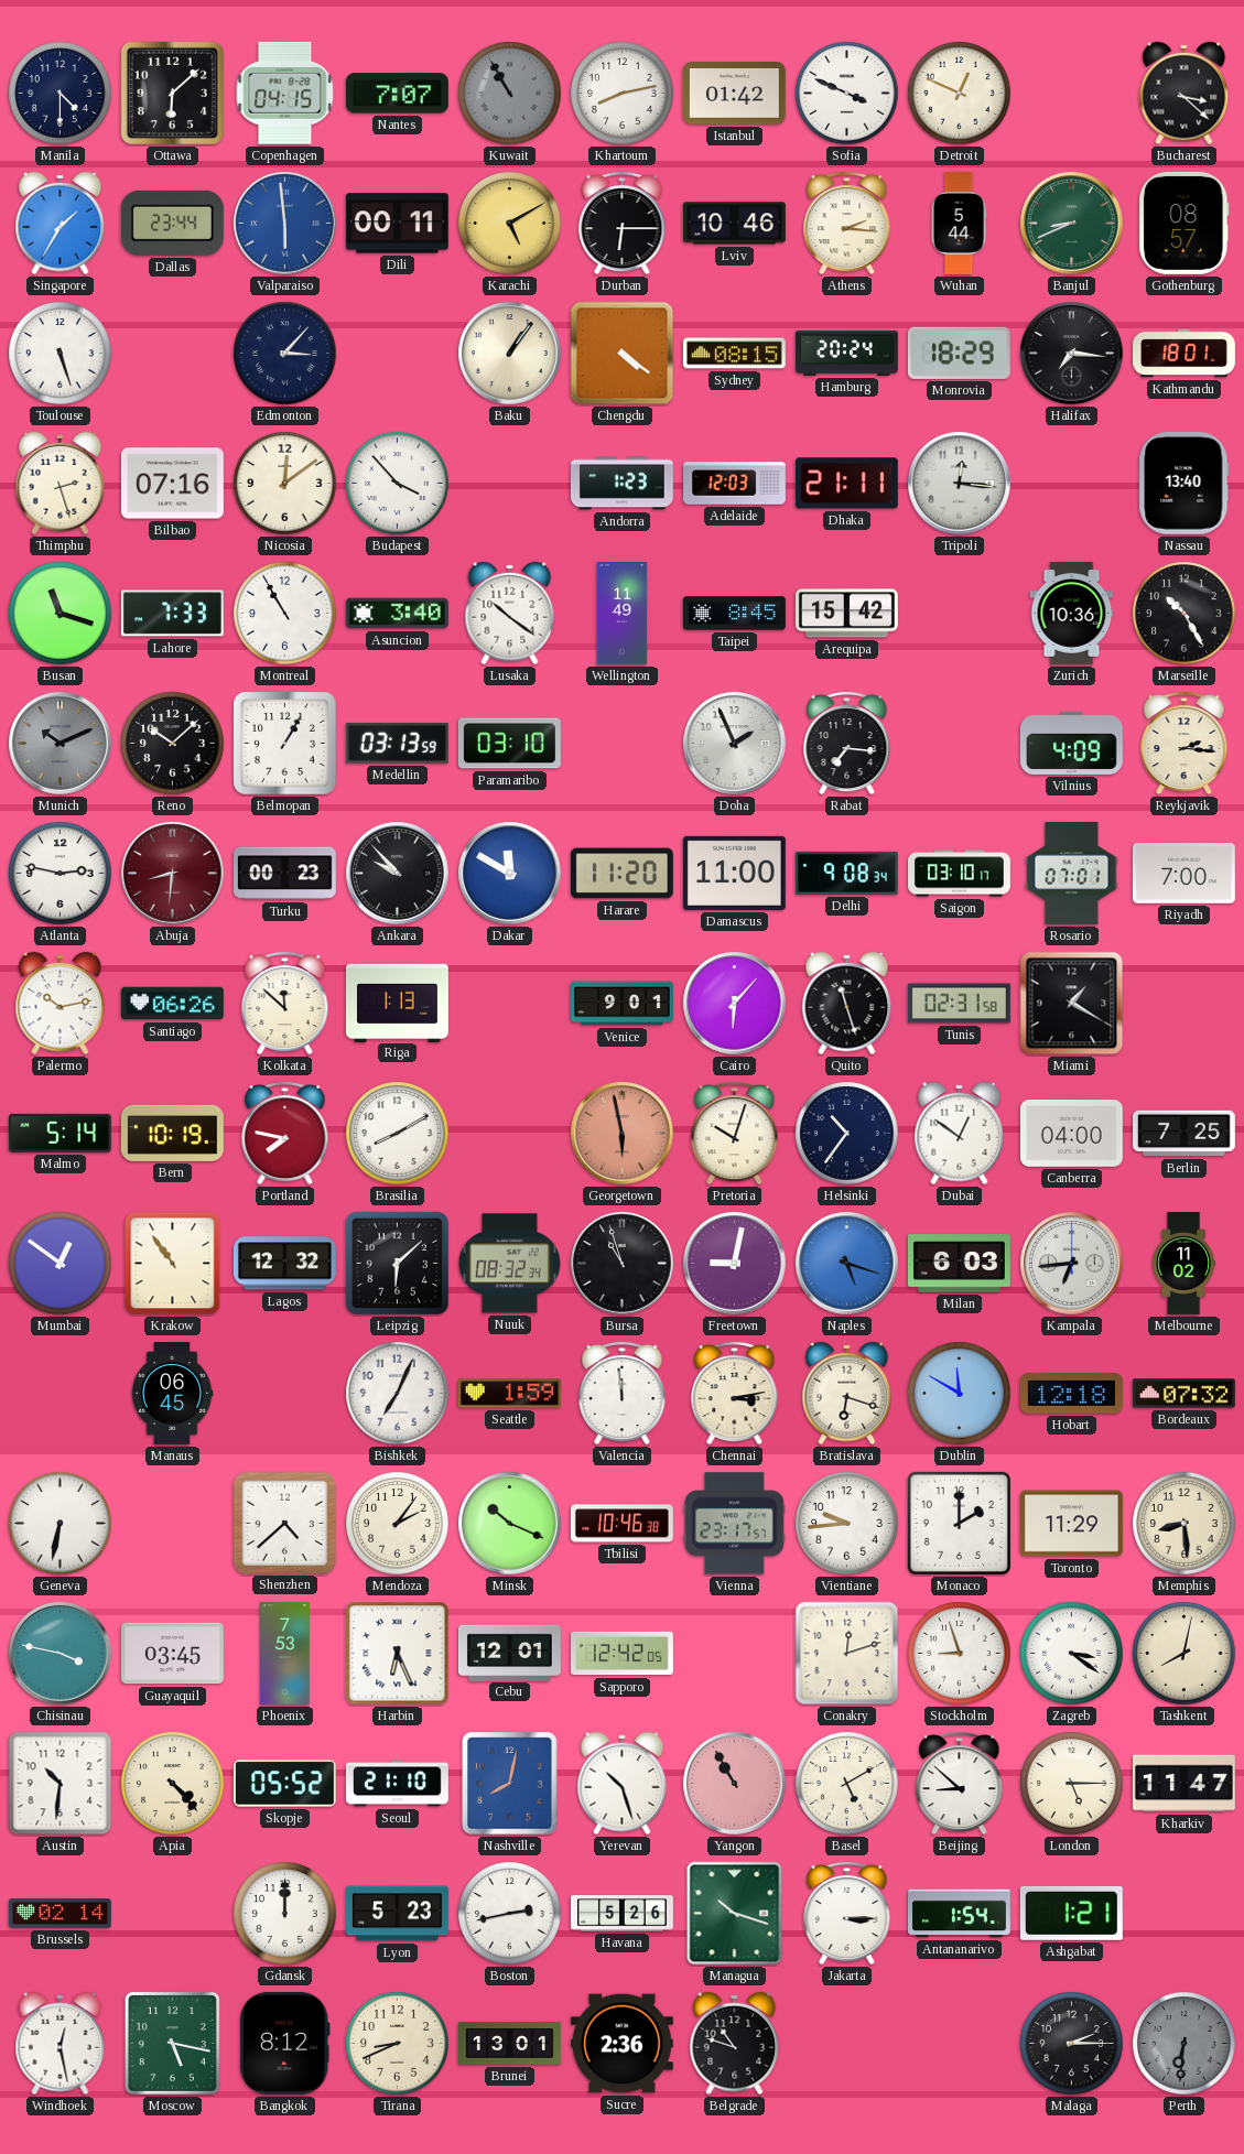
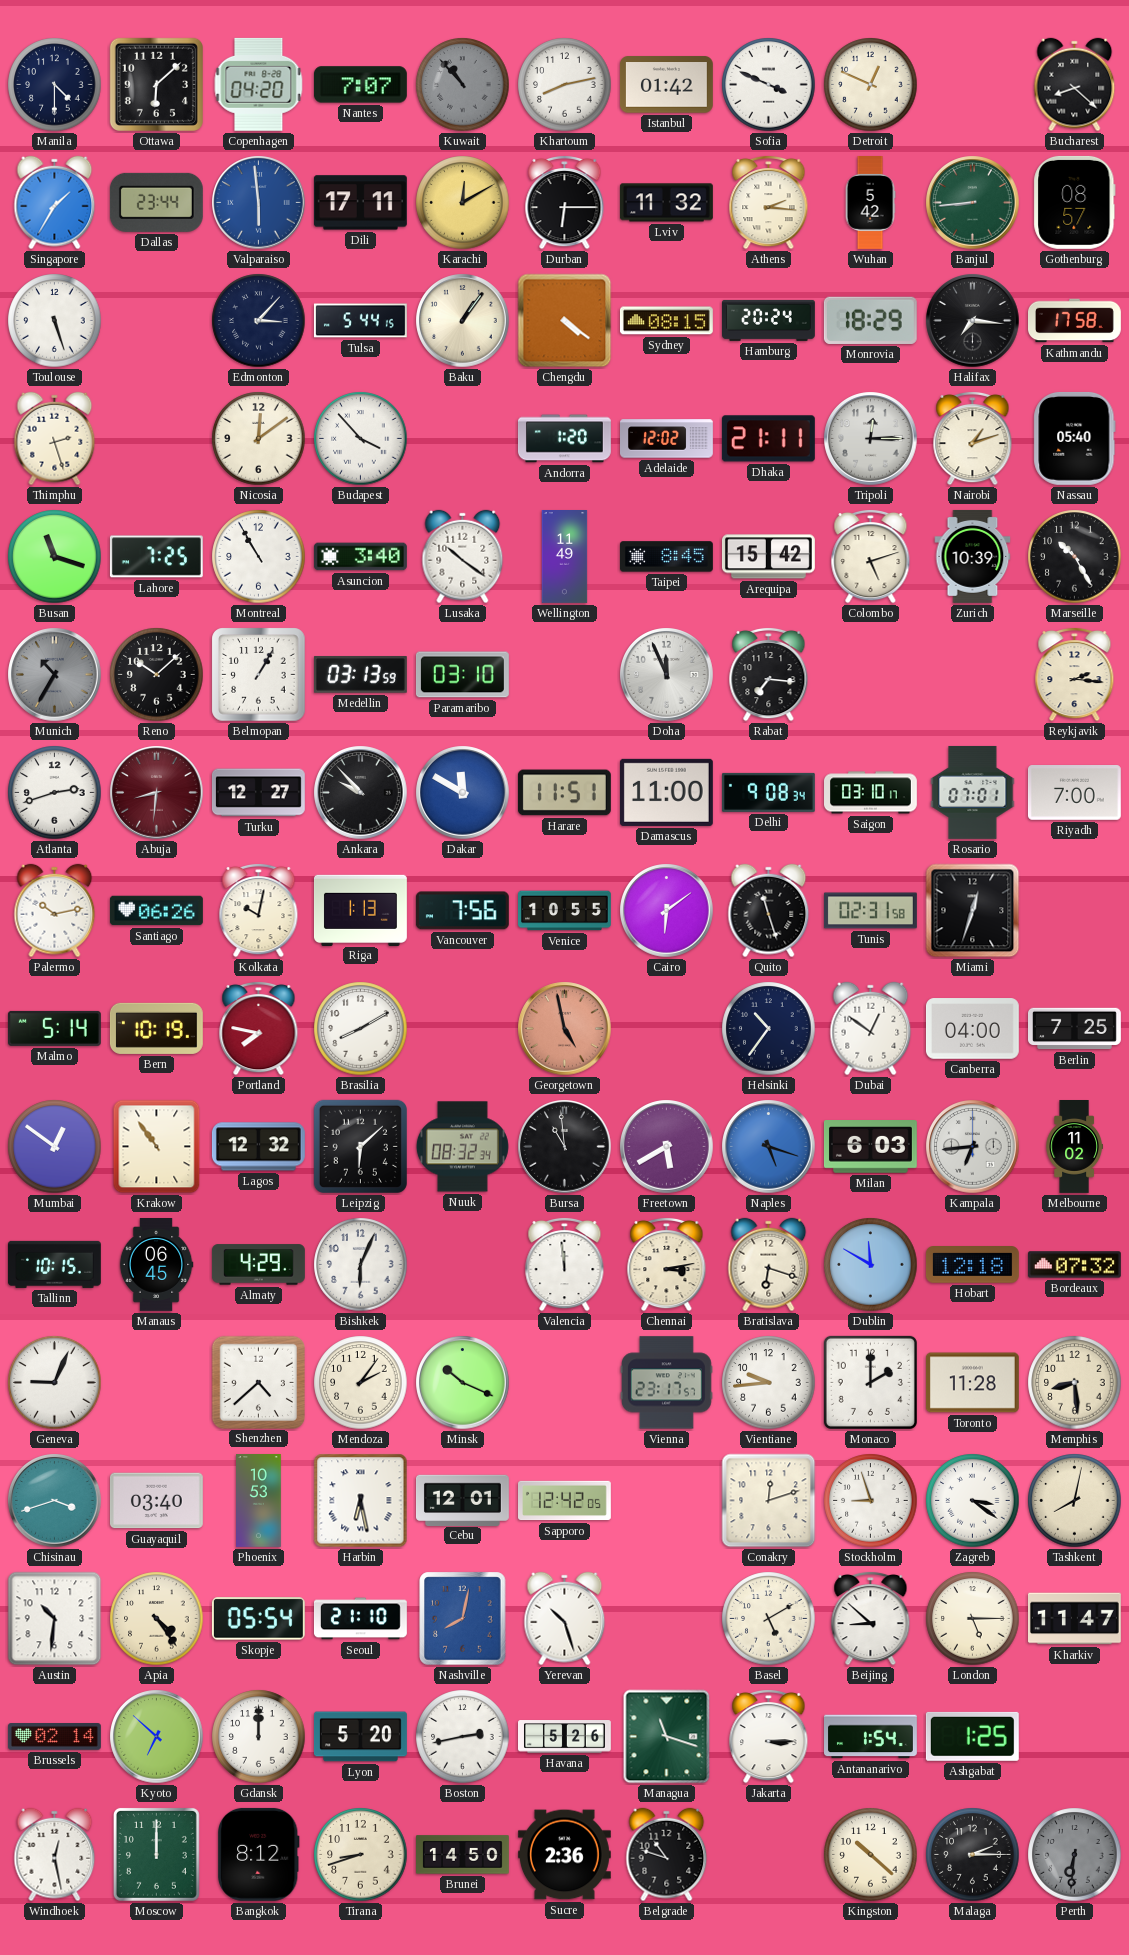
Copenhagen: 04:15 -> 04:20 (259, 84)
Kuwait: 10:55 -> 10:53 (463, 85)
Bucharest: 3:22 -> 8:22 (1075, 85)
Dili: 00:11 -> 17:11 (360, 203)
Karachi: 5:10 -> 12:10 (463, 203)
Lviv: 10:46 -> 11:32 (666, 203)
Wuhan: 5:44 -> 5:42 (870, 203)
Banjul: 8:41 -> 8:44 (973, 203)
Tulsa: none -> 5:44 (360, 321)
Kathmandu: 18:01 -> 17:58 (1075, 321)
Bilbao: 07:16 -> none (172, 484)
Andorra: 1:23 -> 1:20 (564, 439)
Adelaide: 12:03 -> 12:02 (667, 439)
Tripoli: 12:16 -> 12:15 (871, 439)
Nairobi: none -> 1:12 (973, 438)
Nassau: 13:40 -> 05:40 (1075, 438)
Lahore: 7:33 -> 7:25 (156, 557)
Colombo: none -> 5:12 (871, 556)
Zurich: 10:36 -> 10:39 (973, 556)
Munich: 10:11 -> 10:35 (55, 675)
Doha: 1:56 -> 11:56 (667, 675)
Vilnius: 4:09 -> none (1071, 743)
Atlanta: 2:47 -> 2:42 (55, 793)
Turku: 00:23 -> 12:27 (258, 793)
Harare: 11:20 -> 11:51 (564, 793)
Kolkata: 11:52 -> 10:02 (259, 910)
Vancouver: none -> 7:56 (462, 911)
Venice: 9:01 -> 10:55 (565, 911)
Cairo: 6:07 -> 6:09 (667, 911)
Miami: 1:20 -> 12:33 (973, 911)
Georgetown: 5:58 -> 4:58 (565, 1029)
Pretoria: 10:03 -> none (735, 1133)
Bursa: 10:57 -> 10:59 (565, 1147)
Freetown: 9:02 -> 5:40 (667, 1147)
Tallinn: none -> 10:15 (54, 1264)
Almaty: none -> 4:29 (258, 1265)
Bishkek: 7:04 -> 6:04 (361, 1265)
Seattle: 1:59 -> none (509, 1394)
Geneva: 6:32 -> 9:04 (55, 1383)
Tbilisi: 10:46 -> none (621, 1524)
Toronto: 11:29 -> 11:28 (972, 1383)
Chisinau: 3:47 -> 3:42 (55, 1501)
Guayaquil: 03:45 -> 03:40 (156, 1501)
Phoenix: 7:53 -> 10:53 (259, 1501)
Harbin: 6:26 -> 6:28 (361, 1501)
Apia: 4:23 -> 4:24 (157, 1619)
Skopje: 05:52 -> 05:54 (258, 1619)
Yangon: 10:55 -> none (735, 1784)
Kyoto: none -> 6:52 (157, 1737)
Lyon: 5:23 -> 5:20 (360, 1737)
Managua: 10:18 -> 11:18 (667, 1737)
Ashgabat: 1:21 -> 1:25 (972, 1736)
Moscow: 5:17 -> 12:00 (156, 1854)
Tirana: 8:41 -> 8:42 (361, 1855)
Brunei: 13:01 -> 14:50 (463, 1855)
Kingston: none -> 10:22 (871, 1855)
